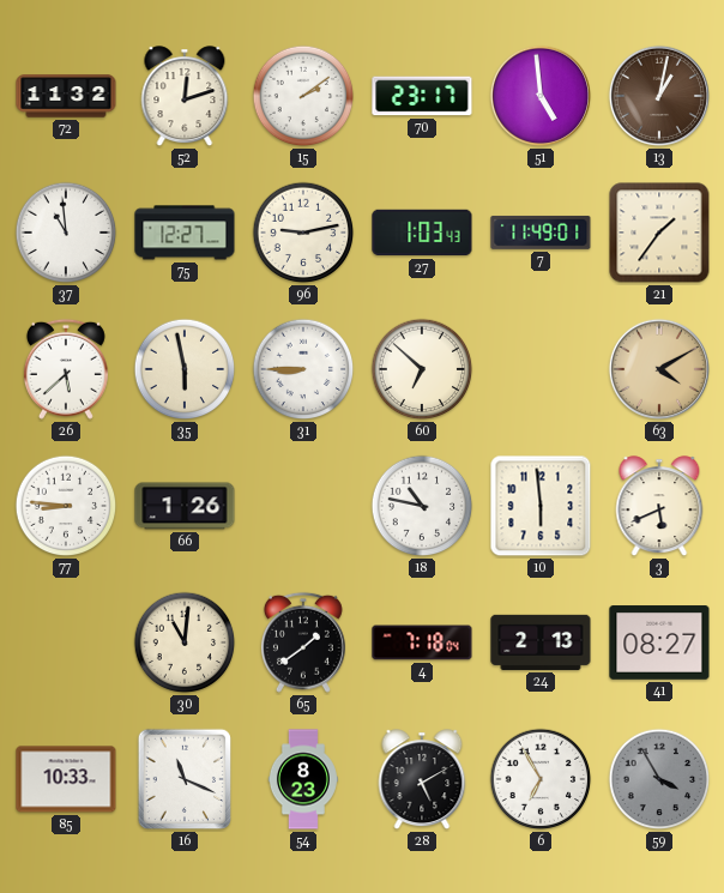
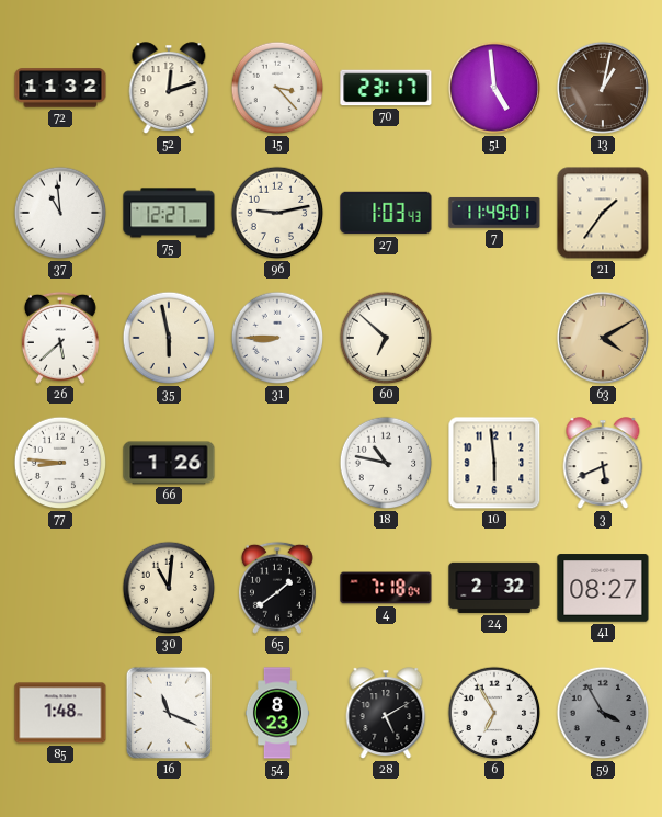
15: 2:09 -> 3:23 (277, 88)
24: 2:13 -> 2:32 (494, 588)
85: 10:33 -> 1:48 (60, 713)
